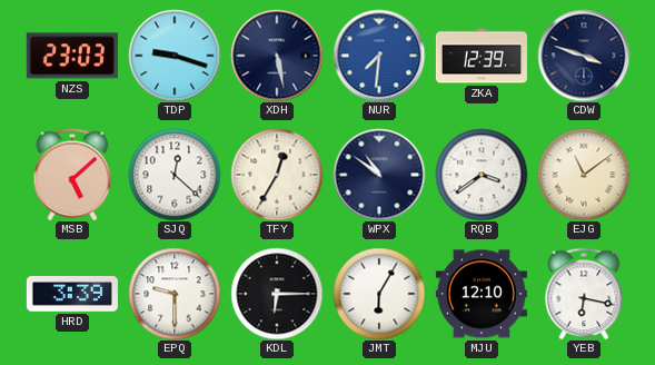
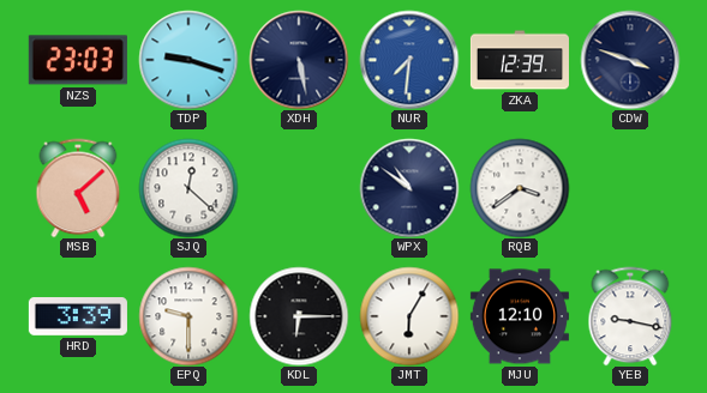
TFY: 12:35 -> none (277, 175)
EJG: 11:09 -> none (584, 175)
YEB: 6:17 -> 9:17 (630, 316)
